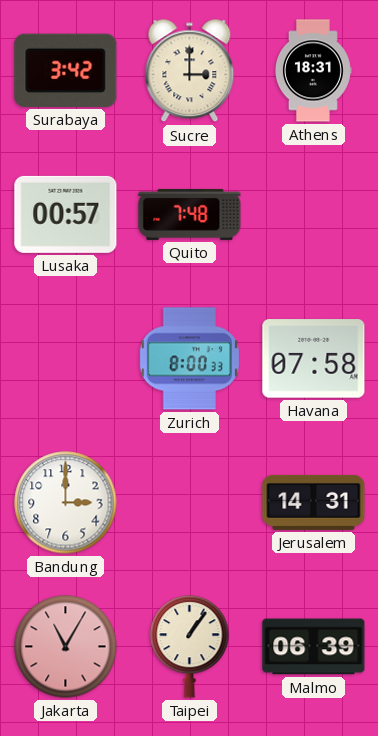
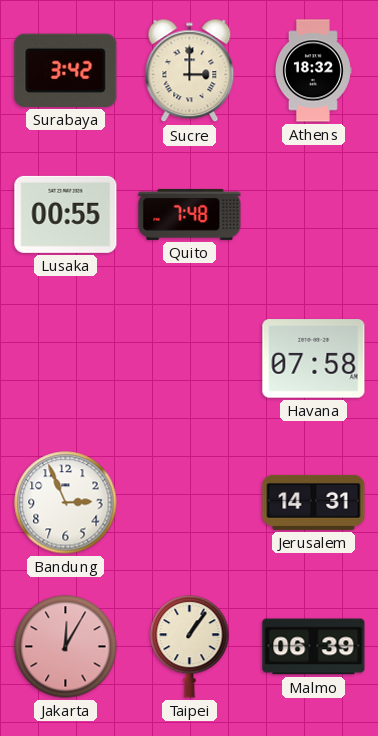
Athens: 18:31 -> 18:32 (313, 71)
Lusaka: 00:57 -> 00:55 (66, 214)
Zurich: 8:00 -> none (189, 359)
Bandung: 3:00 -> 2:56 (66, 503)
Jakarta: 11:05 -> 12:05 (66, 647)
